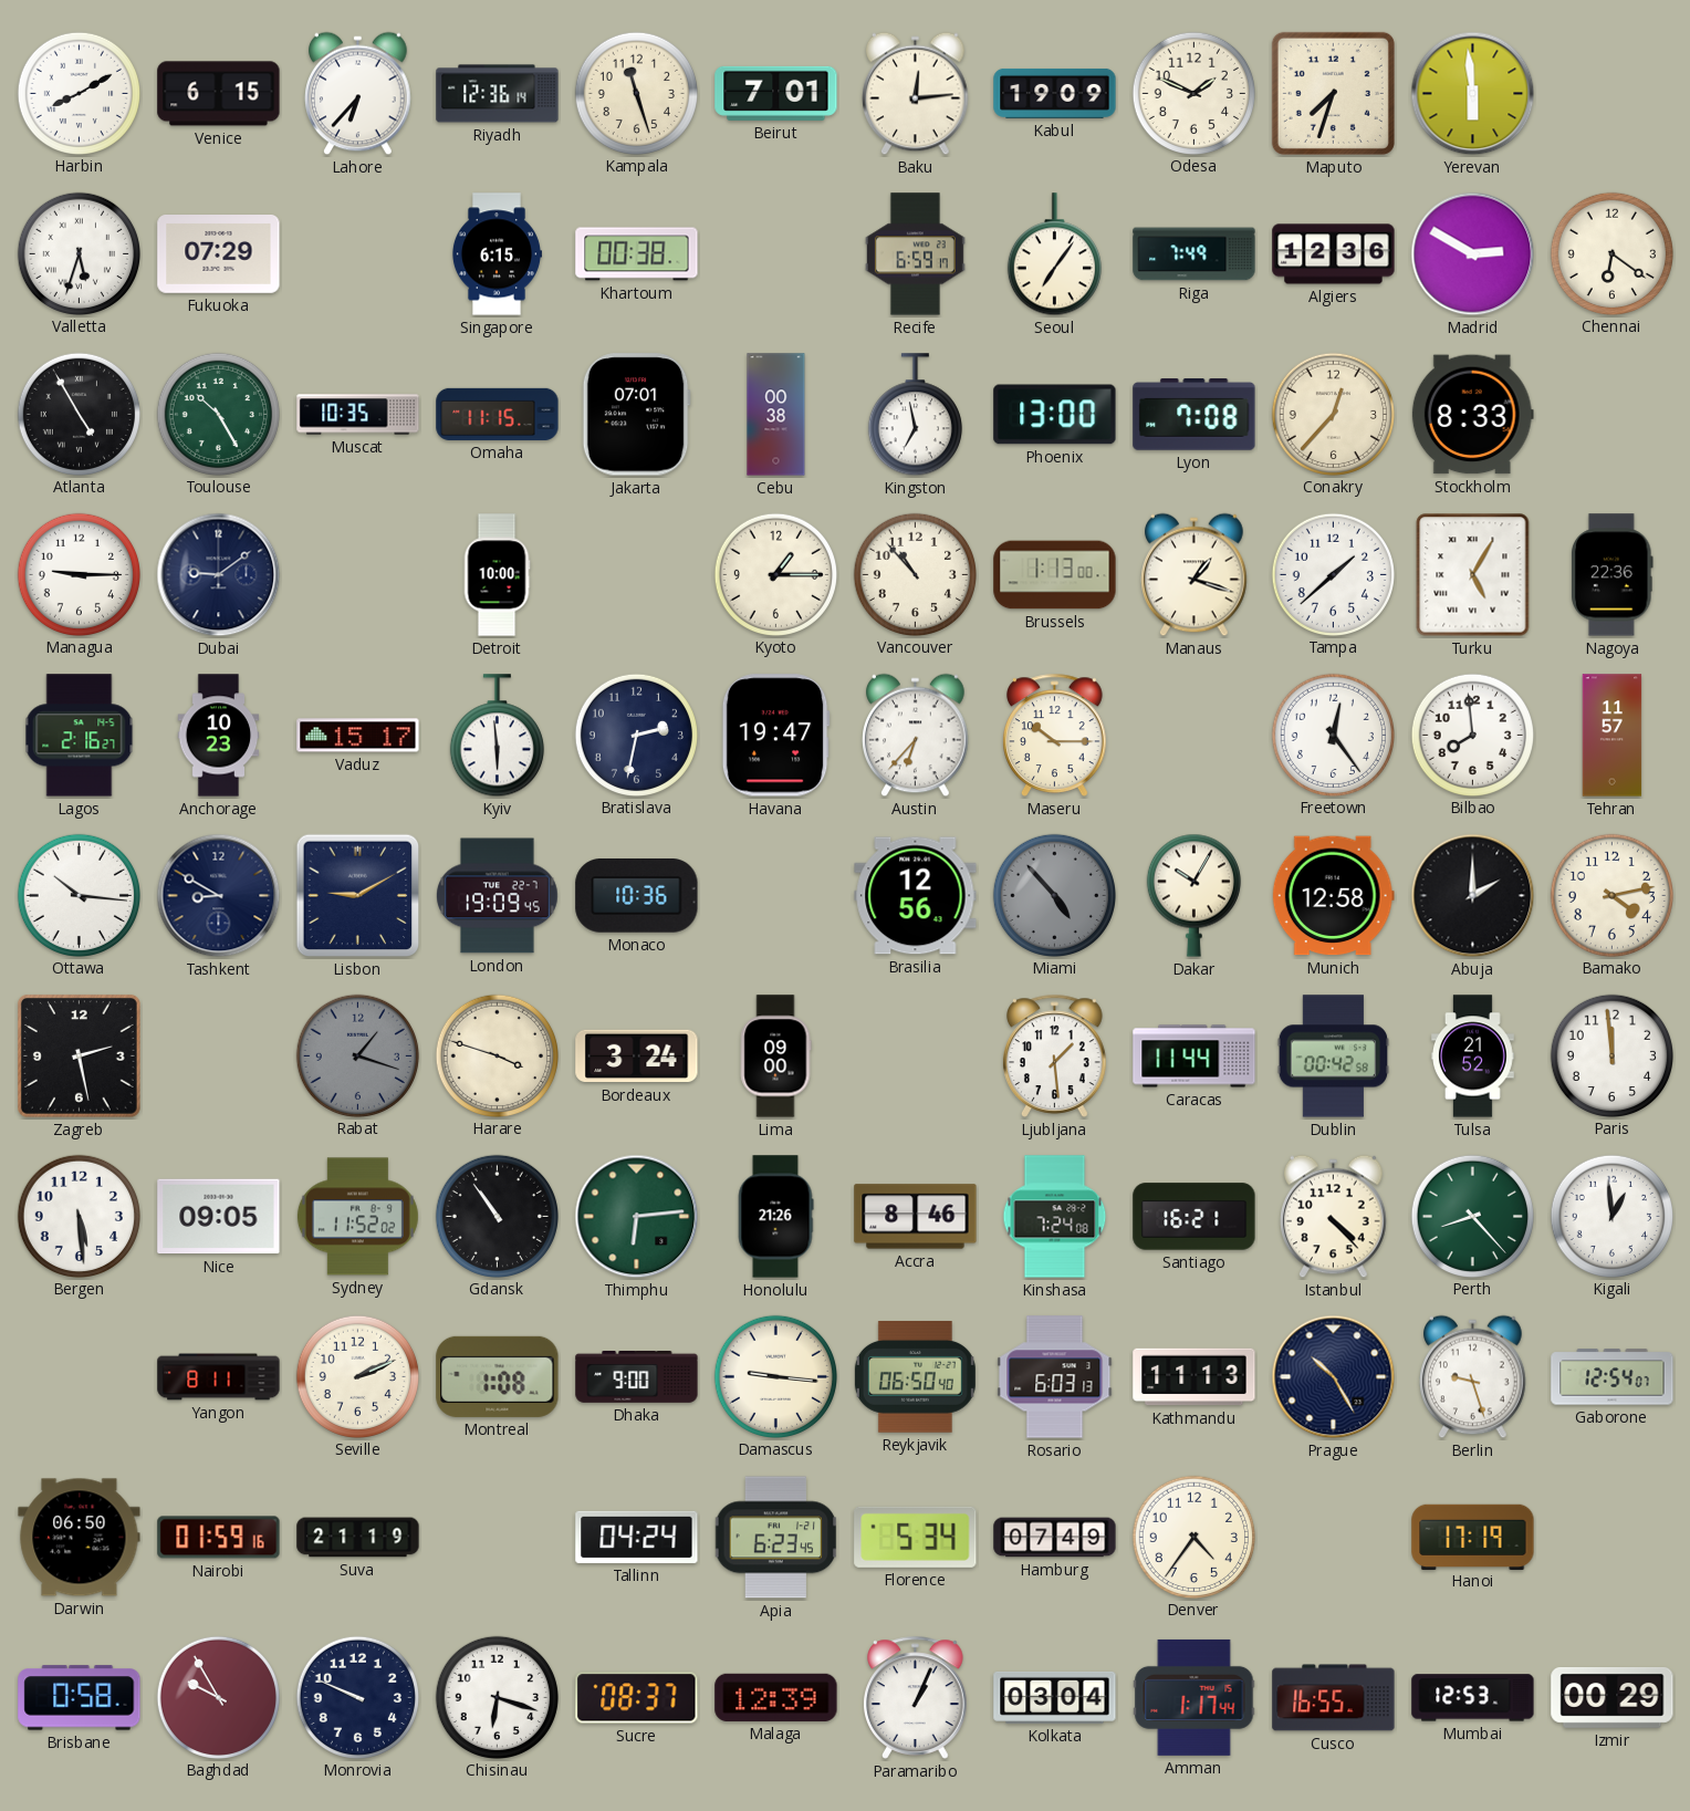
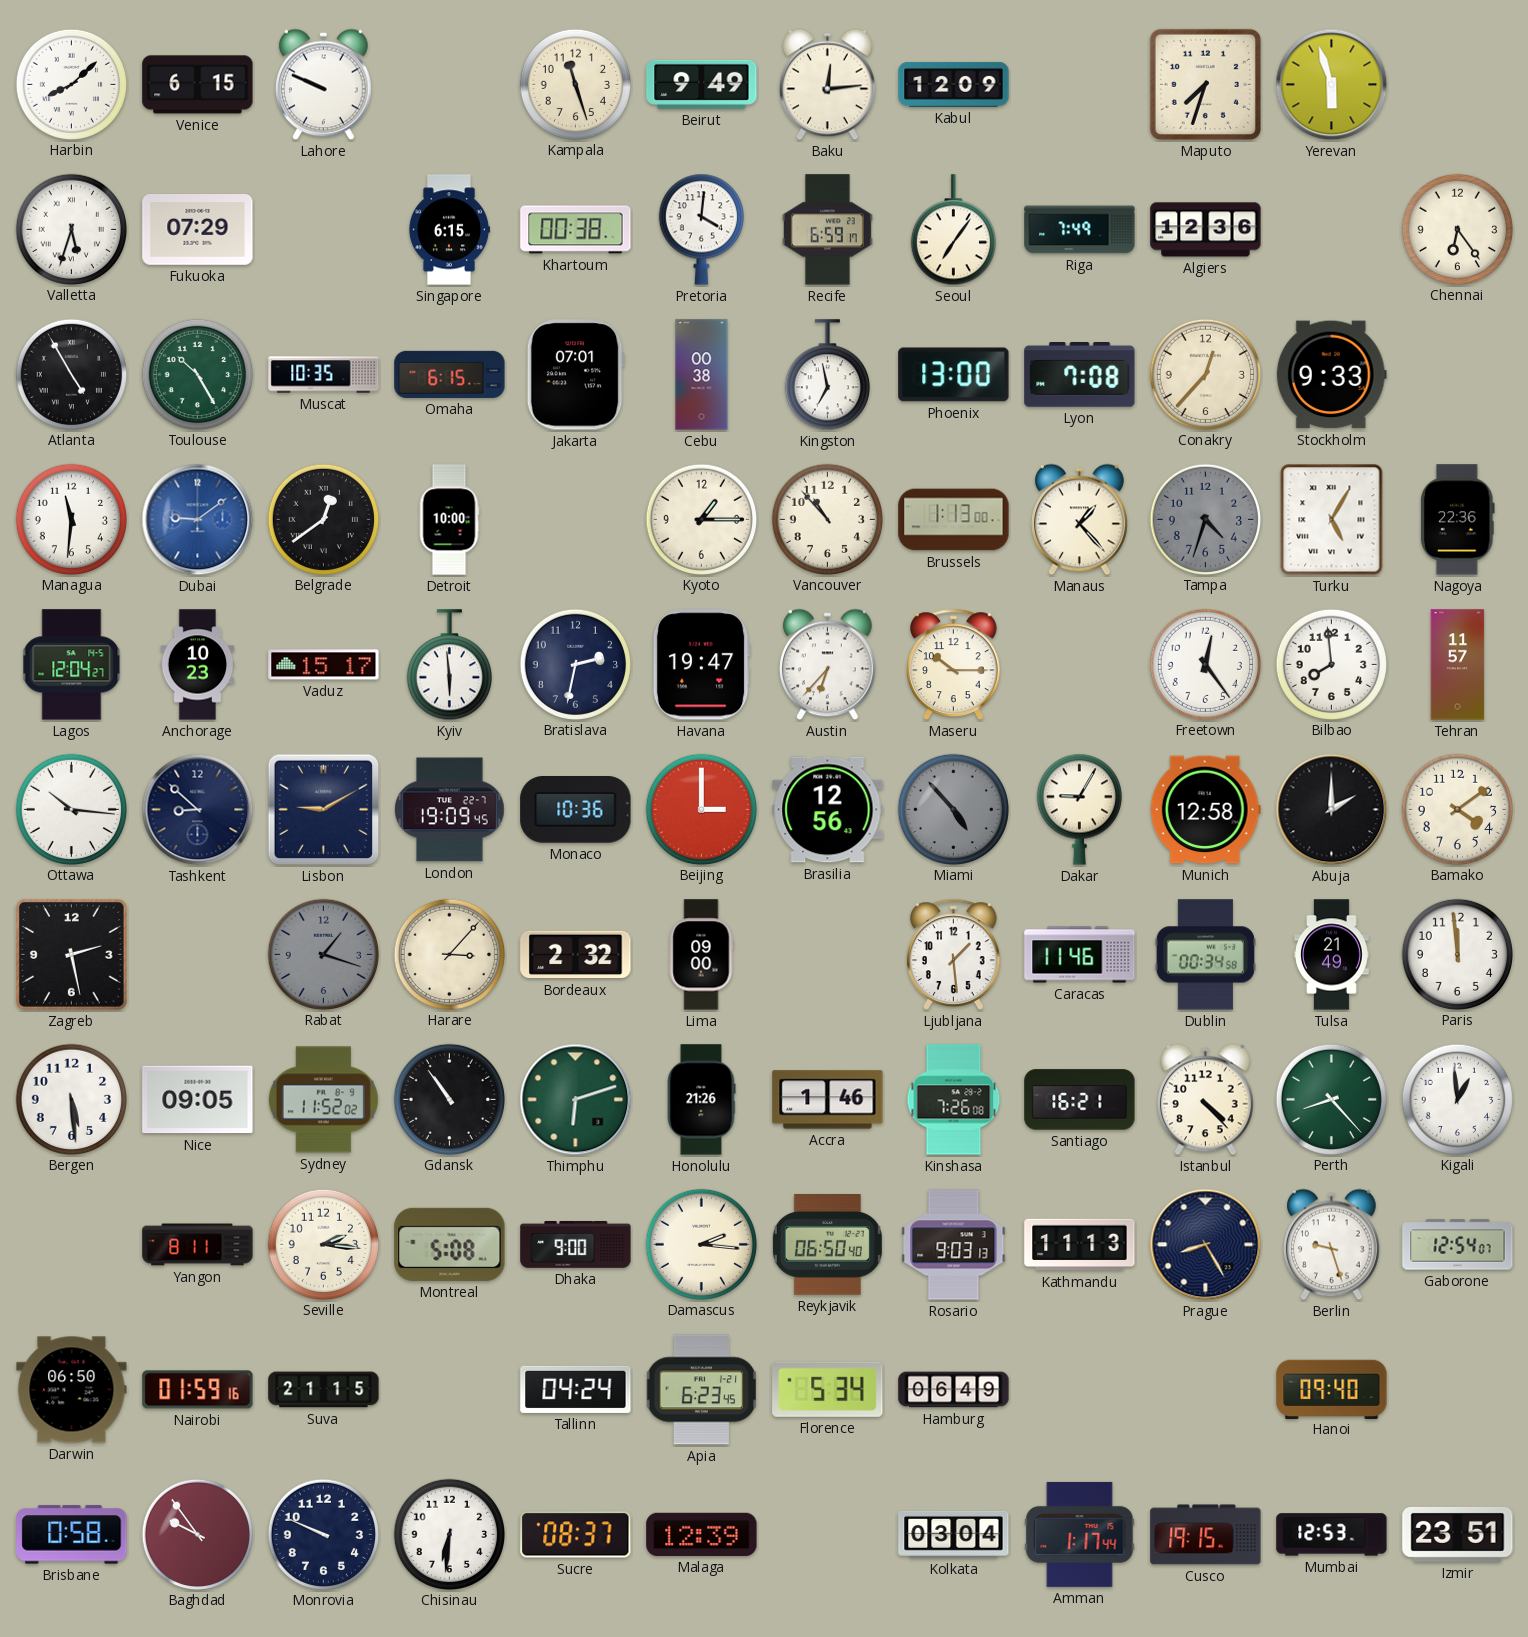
Harbin: 8:10 -> 8:08 (71, 84)
Lahore: 6:37 -> 9:49 (324, 85)
Riyadh: 12:36 -> none (498, 94)
Beirut: 7:01 -> 9:49 (702, 84)
Kabul: 19:09 -> 12:09 (954, 84)
Odesa: 1:49 -> none (1193, 93)
Yerevan: 5:59 -> 5:57 (1332, 85)
Pretoria: none -> 4:01 (701, 229)
Madrid: 2:50 -> none (1473, 254)
Chennai: 6:21 -> 6:24 (1457, 229)
Omaha: 11:15 -> 6:15 (450, 374)
Stockholm: 8:33 -> 9:33 (1331, 375)
Managua: 9:15 -> 11:31 (71, 519)
Dubai dial: navy -> blue (198, 520)
Belgrade: none -> 12:39 (323, 519)
Manaus: 1:18 -> 1:23 (1080, 520)
Tampa: 1:38 -> 4:33 (1205, 519)
Tampa dial: white -> grey (1205, 519)
Lagos: 2:16 -> 12:04 (72, 665)
Tashkent: 8:50 -> 8:52 (198, 810)
Beijing: none -> 3:00 (701, 809)
Dakar: 10:05 -> 9:05 (1079, 809)
Bamako: 4:13 -> 4:09 (1457, 809)
Harare: 3:48 -> 3:07 (449, 954)
Bordeaux: 3:24 -> 2:32 (576, 955)
Caracas: 11:44 -> 11:46 (1080, 955)
Dublin: 00:42 -> 00:34 (1205, 955)
Tulsa: 21:52 -> 21:49 (1332, 955)
Thimphu: 6:14 -> 6:12 (576, 1100)
Accra: 8:46 -> 1:46 (828, 1100)
Kinshasa: 7:24 -> 7:26 (954, 1100)
Seville: 2:11 -> 2:16 (323, 1244)
Montreal: 1:08 -> 5:08 (450, 1244)
Damascus: 9:16 -> 2:16 (701, 1244)
Rosario: 6:03 -> 9:03 (954, 1245)
Prague: 10:25 -> 8:25 (1206, 1245)
Suva: 21:19 -> 21:15 (324, 1390)
Hamburg: 07:49 -> 06:49 (954, 1390)
Denver: 4:36 -> none (1193, 1537)
Hanoi: 17:19 -> 09:40 (1332, 1389)
Baghdad: 9:55 -> 9:54 (197, 1534)
Chisinau: 6:18 -> 6:31 (449, 1534)
Paramaribo: 1:04 -> none (916, 1697)
Cusco: 16:55 -> 19:15 (1206, 1535)
Izmir: 00:29 -> 23:51 (1458, 1534)
